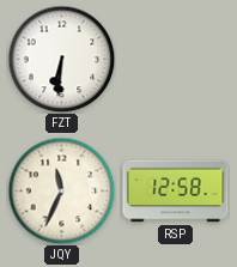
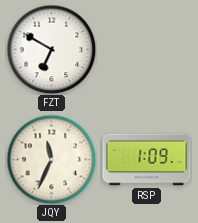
FZT: 6:31 -> 6:50 (51, 49)
RSP: 12:58 -> 1:09 (147, 160)
